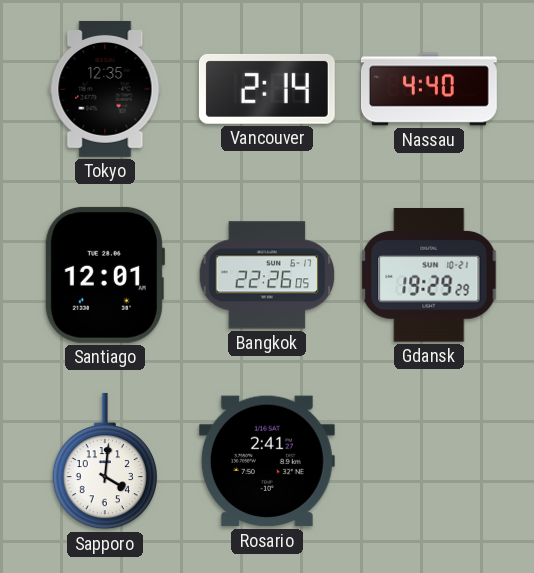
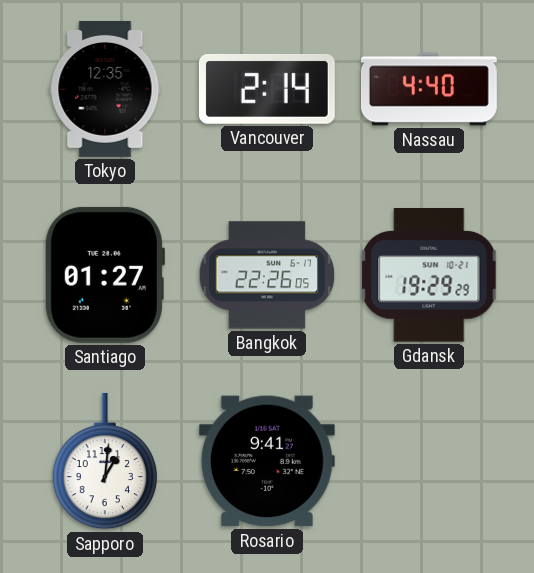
Santiago: 12:01 -> 01:27 (104, 275)
Sapporo: 4:01 -> 1:01 (105, 461)
Rosario: 2:41 -> 9:41 (267, 461)
